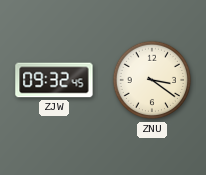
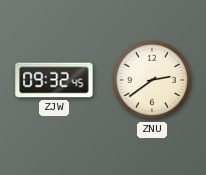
ZNU: 3:21 -> 2:39 (152, 80)
